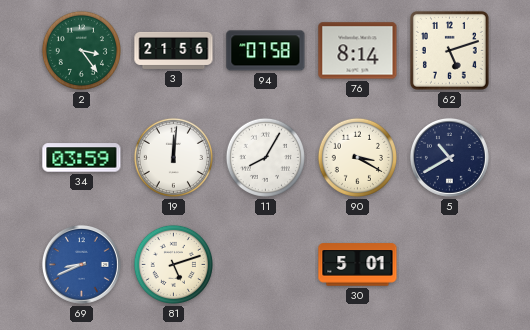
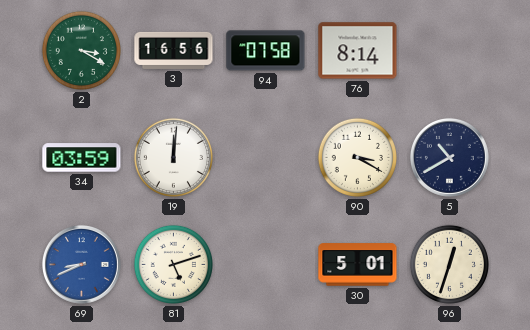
2: 3:24 -> 3:20 (81, 50)
3: 21:56 -> 16:56 (174, 50)
62: 5:12 -> none (449, 50)
11: 8:05 -> none (265, 157)
96: none -> 12:33 (449, 264)
